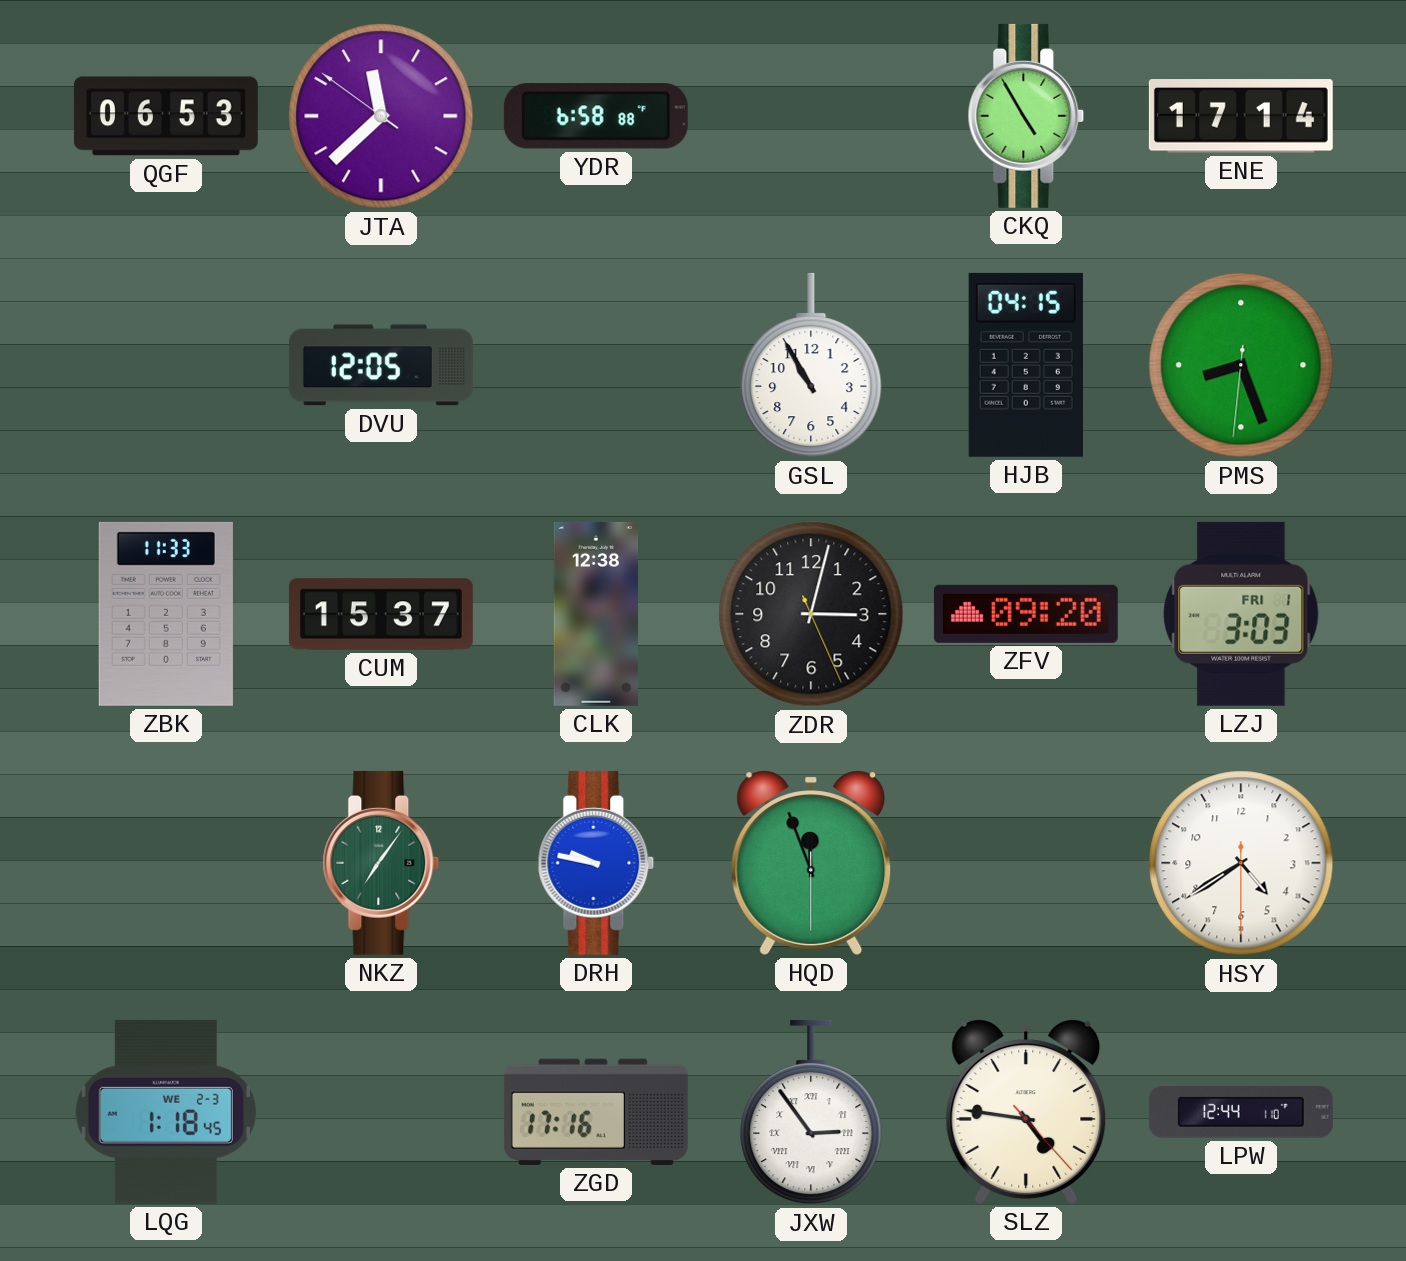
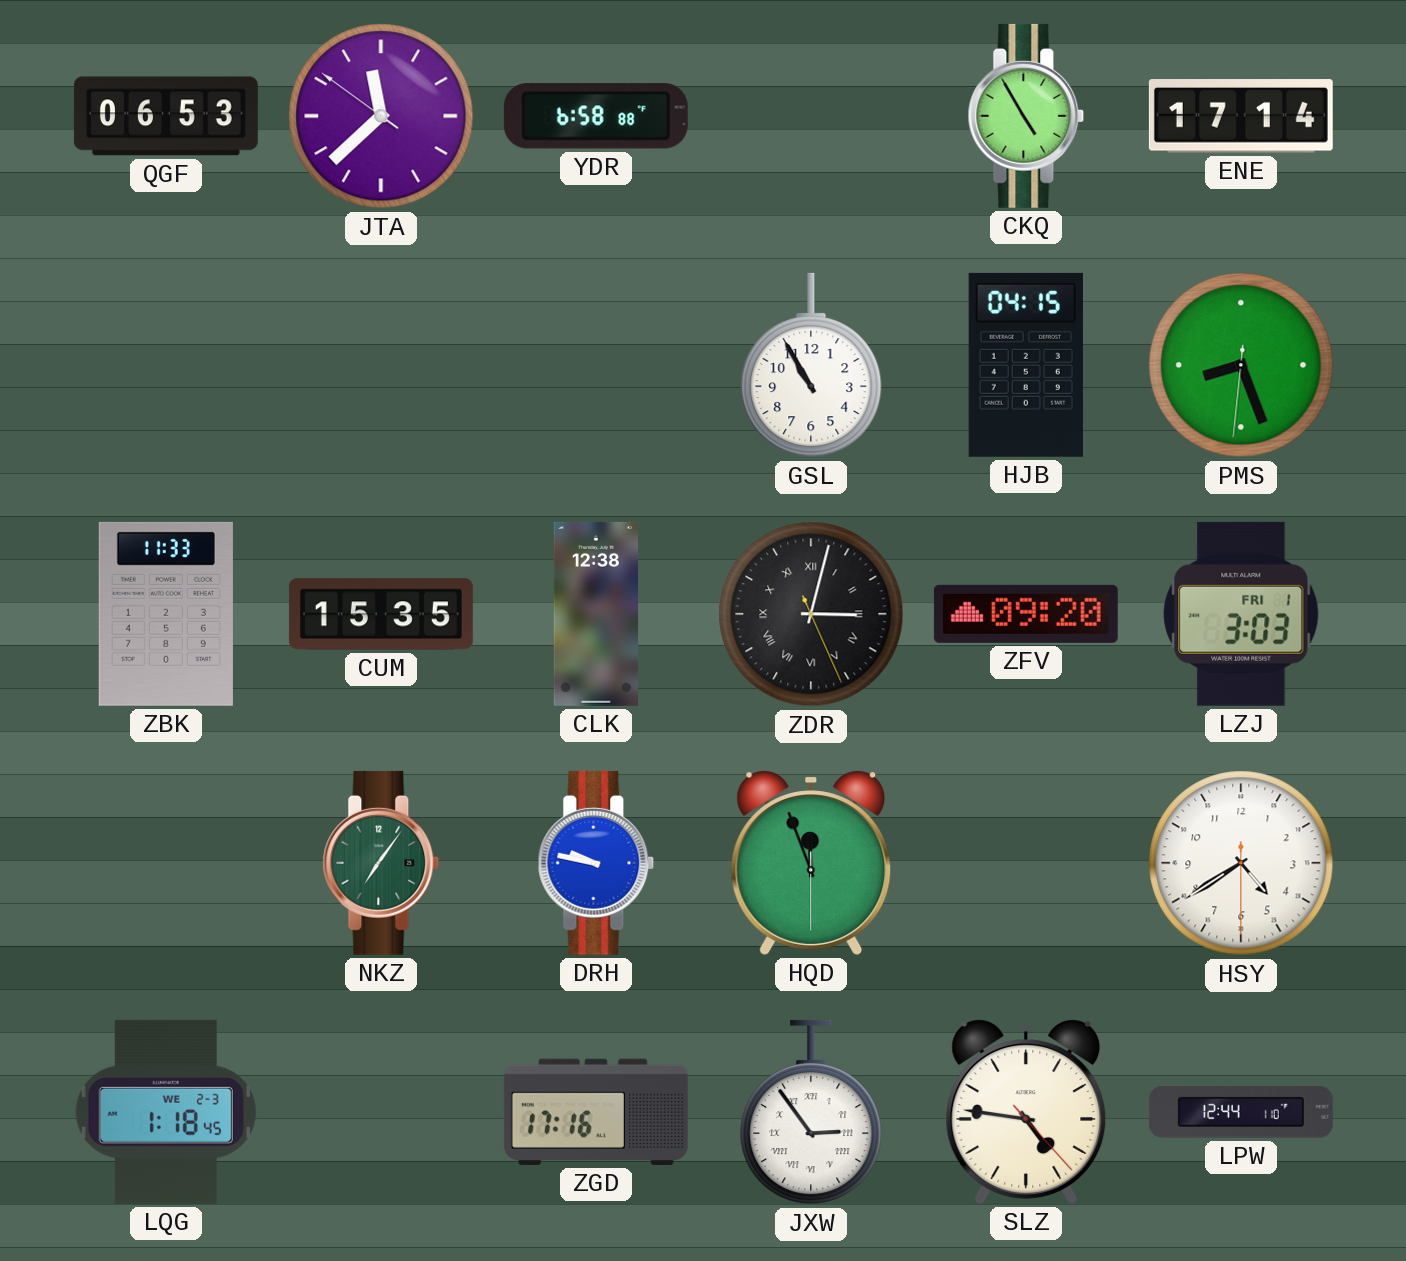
DVU: 12:05 -> none (381, 365)
CUM: 15:37 -> 15:35 (381, 614)
ZDR numerals: Arabic -> Roman (811, 614)
